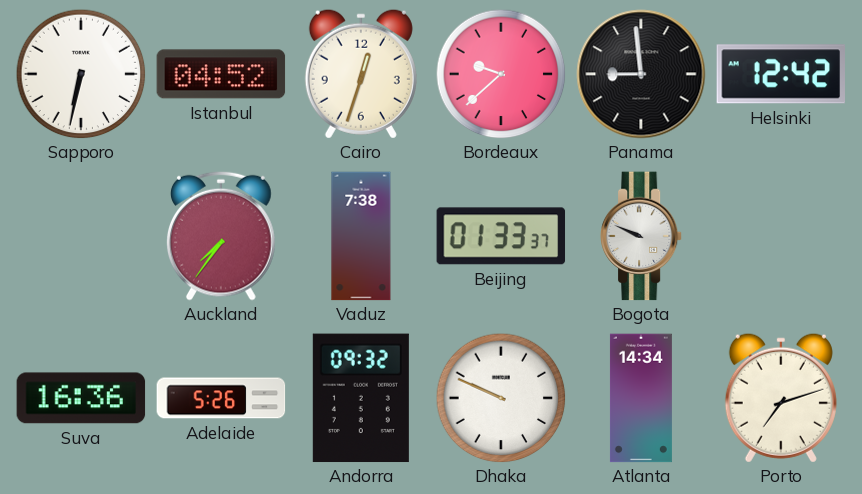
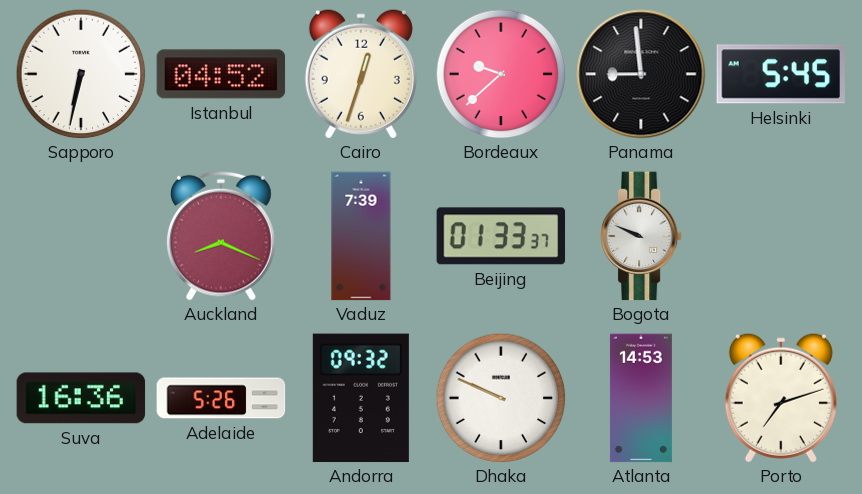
Helsinki: 12:42 -> 5:45 (781, 74)
Auckland: 7:36 -> 8:19 (221, 236)
Vaduz: 7:38 -> 7:39 (361, 236)
Atlanta: 14:34 -> 14:53 (641, 398)
